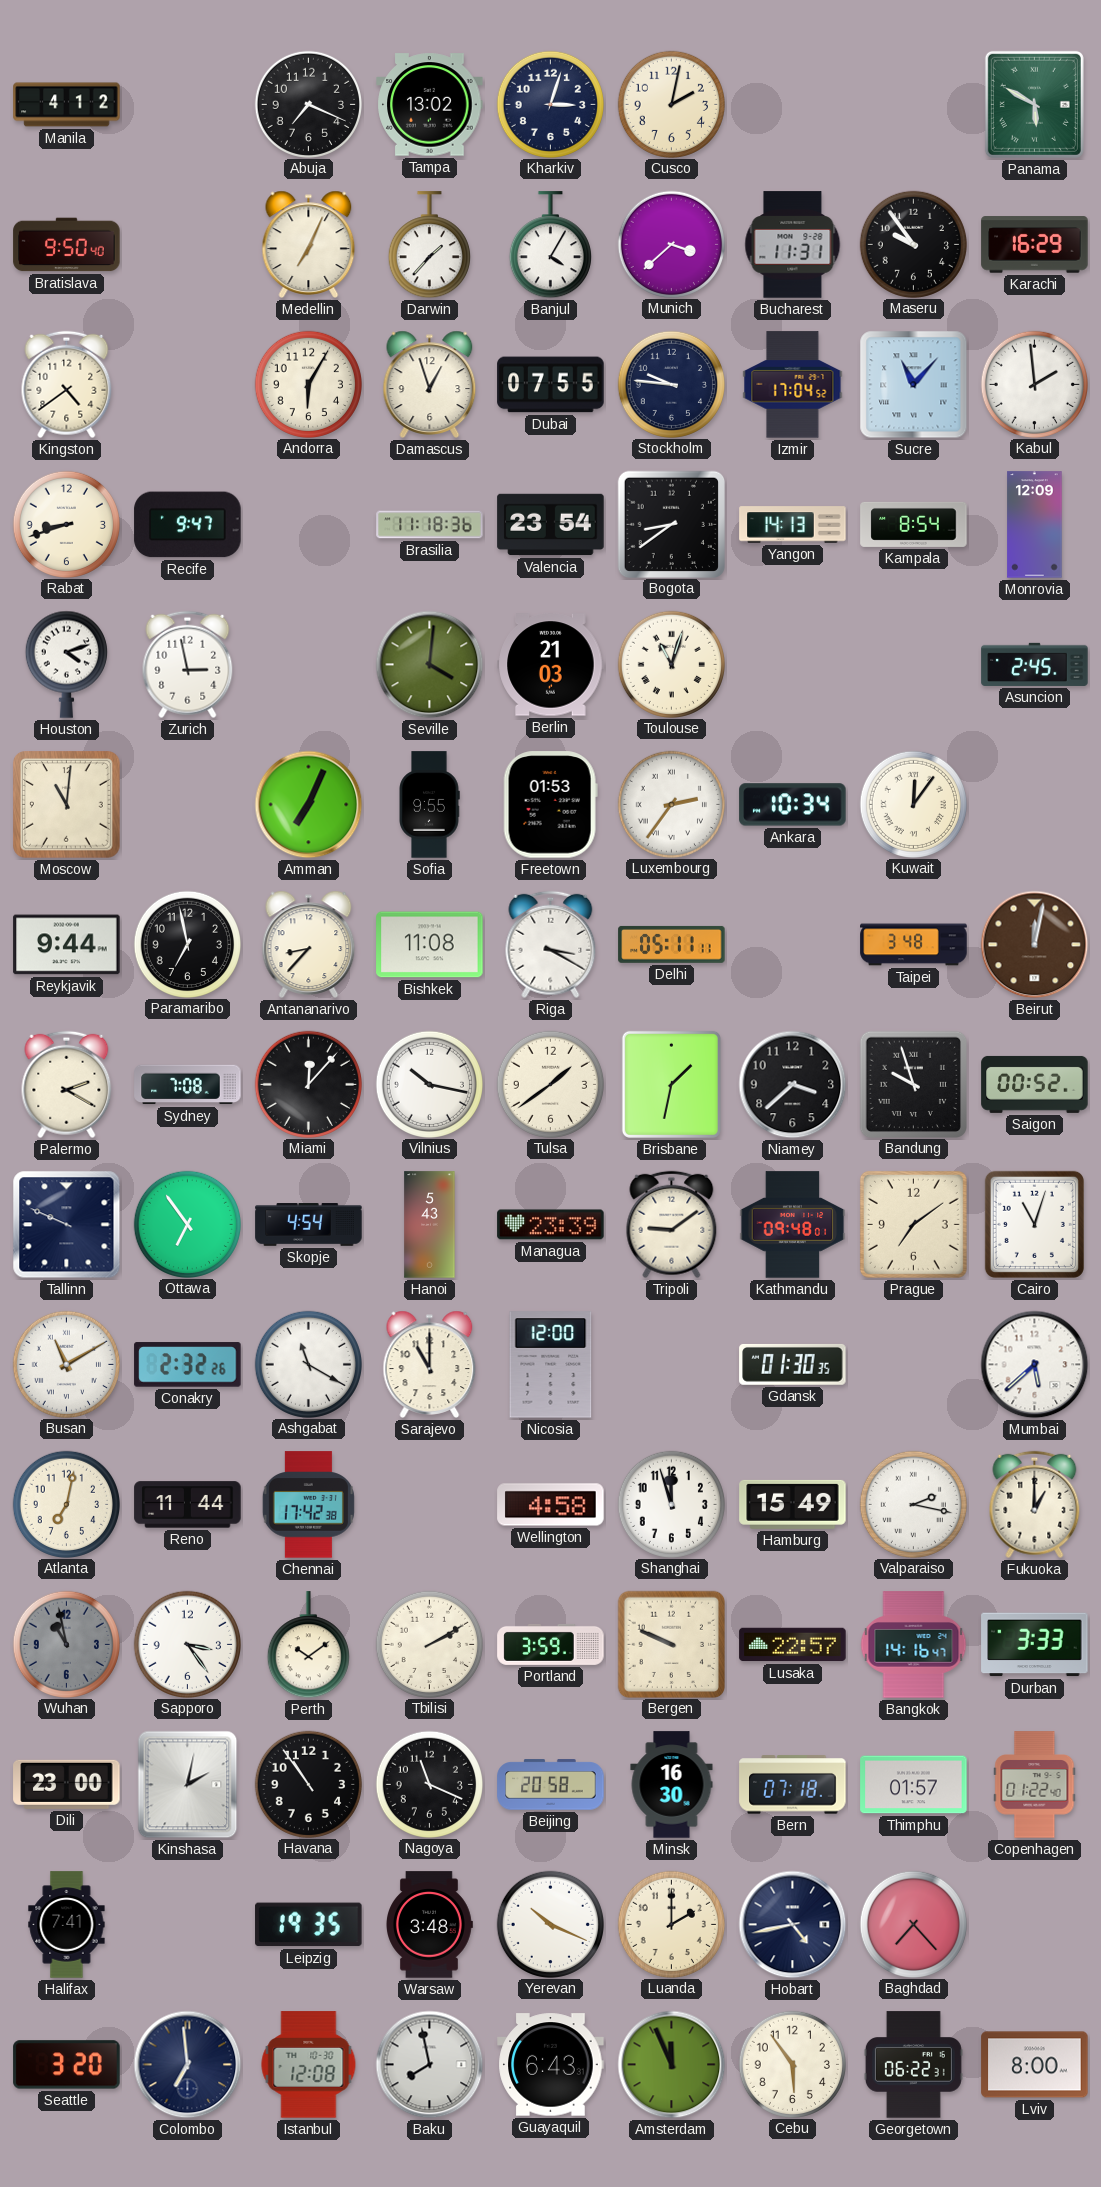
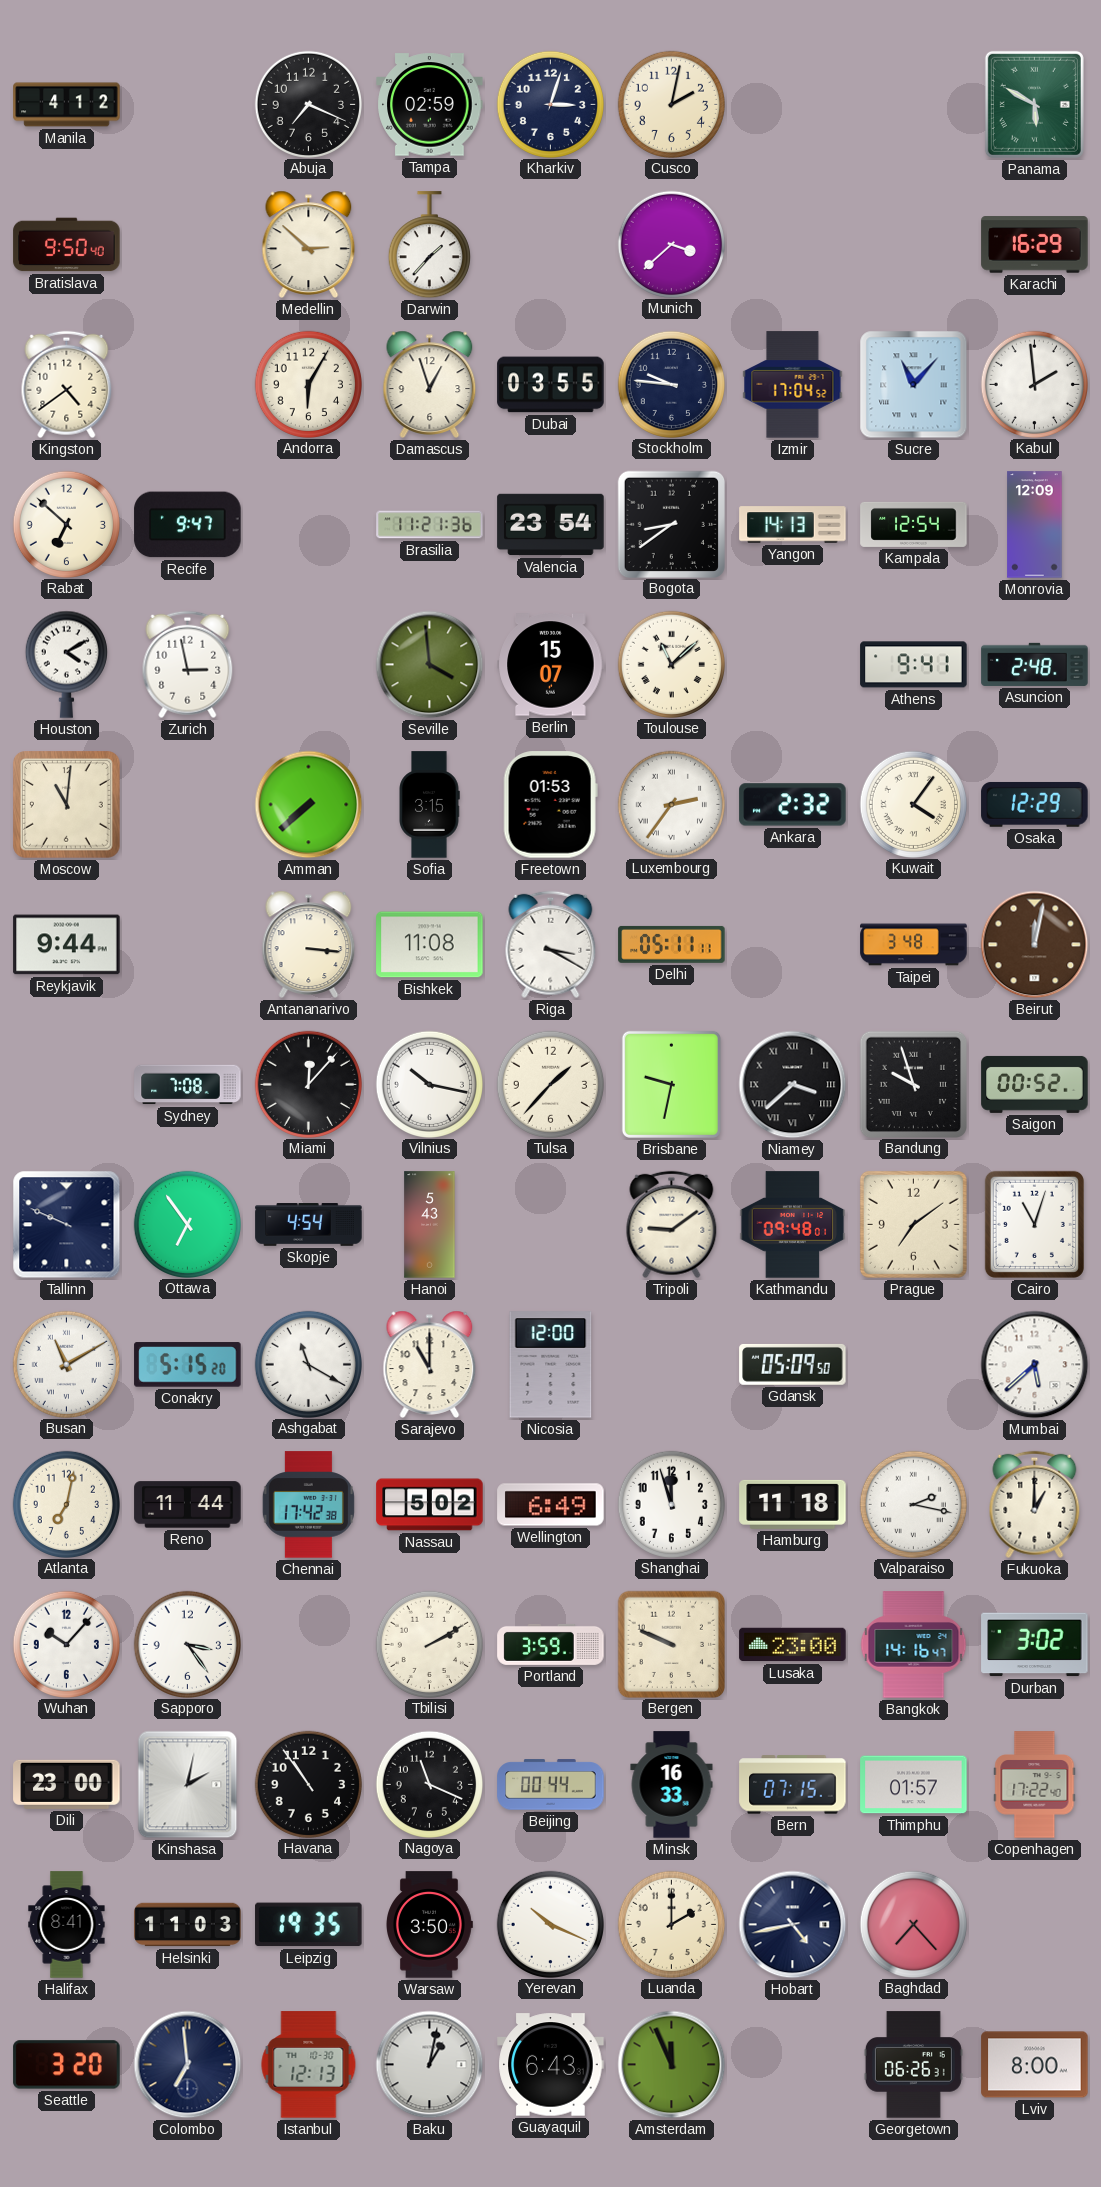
Tampa: 13:02 -> 02:59 (430, 105)
Medellin: 7:04 -> 2:52 (309, 244)
Banjul: 4:05 -> none (550, 245)
Bucharest: 11:31 -> none (793, 245)
Maseru: 9:54 -> none (913, 244)
Dubai: 07:55 -> 03:55 (551, 385)
Rabat: 8:42 -> 6:52 (66, 524)
Brasilia: 11:18 -> 11:21 (430, 525)
Kampala: 8:54 -> 12:54 (914, 524)
Houston: 4:12 -> 4:10 (66, 664)
Seville: 4:01 -> 3:59 (430, 665)
Berlin: 21:03 -> 15:07 (551, 665)
Toulouse: 11:03 -> 11:08 (671, 664)
Athens: none -> 9:41 (914, 665)
Asuncion: 2:45 -> 2:48 (1035, 664)
Amman: 7:04 -> 7:38 (309, 805)
Sofia: 9:55 -> 3:15 (429, 805)
Ankara: 10:34 -> 2:32 (793, 805)
Kuwait: 12:06 -> 4:06 (913, 804)
Osaka: none -> 12:29 (1035, 804)
Paramaribo: 6:58 -> none (187, 944)
Antananarivo: 8:37 -> 3:16 (309, 944)
Palermo: 2:20 -> none (67, 1085)
Tulsa: 1:39 -> 1:37 (550, 1084)
Brisbane: 1:32 -> 9:32 (671, 1084)
Niamey numerals: Arabic -> Roman (793, 1085)
Managua: 23:39 -> none (551, 1225)
Conakry: 2:32 -> 5:15 (188, 1365)
Gdansk: 01:30 -> 05:09 (793, 1364)
Nassau: none -> 5:02 (430, 1505)
Wellington: 4:58 -> 6:49 (551, 1505)
Hamburg: 15:49 -> 11:18 (793, 1504)
Wuhan: 10:58 -> 10:07 (66, 1644)
Wuhan dial: grey -> white (66, 1644)
Perth: 10:09 -> none (308, 1645)
Lusaka: 22:57 -> 23:00 (793, 1645)
Durban: 3:33 -> 3:02 (1035, 1645)
Beijing: 20:58 -> 00:44 (551, 1785)
Minsk: 16:30 -> 16:33 (672, 1785)
Bern: 07:18 -> 07:15 (793, 1785)
Copenhagen: 01:22 -> 17:22 (1035, 1785)
Halifax: 7:41 -> 8:41 (67, 1925)
Helsinki: none -> 11:03 (188, 1925)
Warsaw: 3:48 -> 3:50 (430, 1925)
Istanbul: 12:08 -> 12:13 (309, 2065)
Baku: 7:58 -> 1:02 (430, 2065)
Cebu: 5:54 -> none (792, 2064)
Georgetown: 06:22 -> 06:26 (913, 2065)
